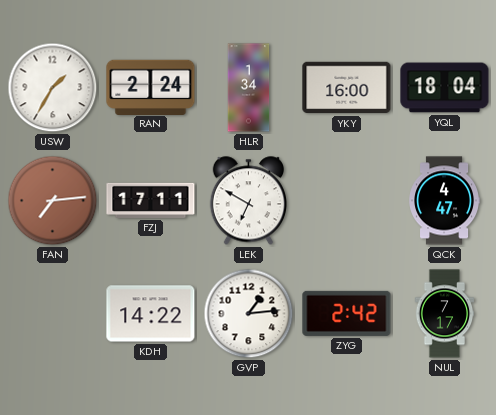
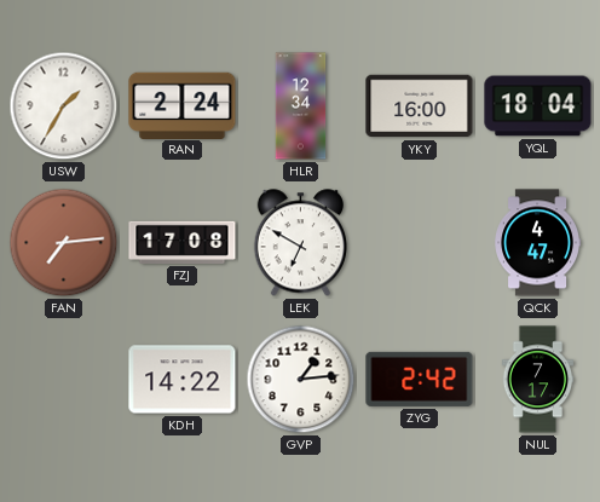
HLR: 1:34 -> 12:34 (301, 106)
FZJ: 17:11 -> 17:08 (183, 242)
